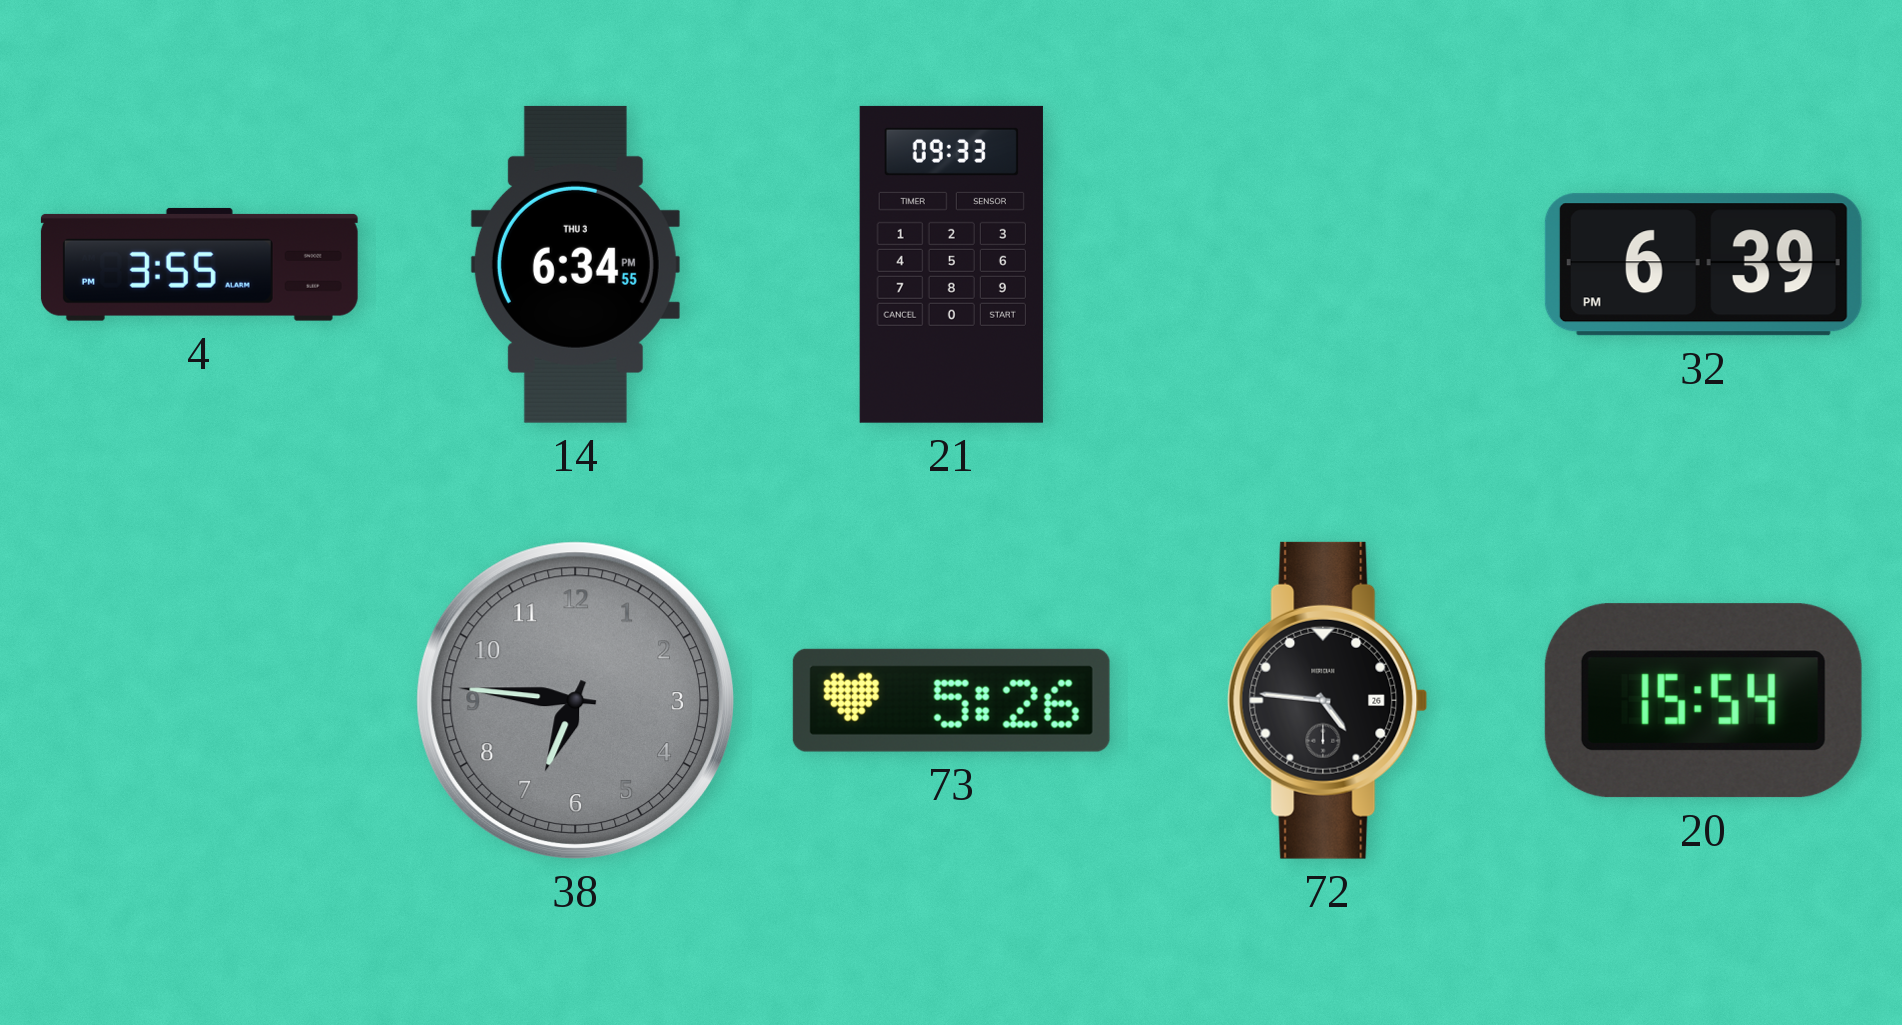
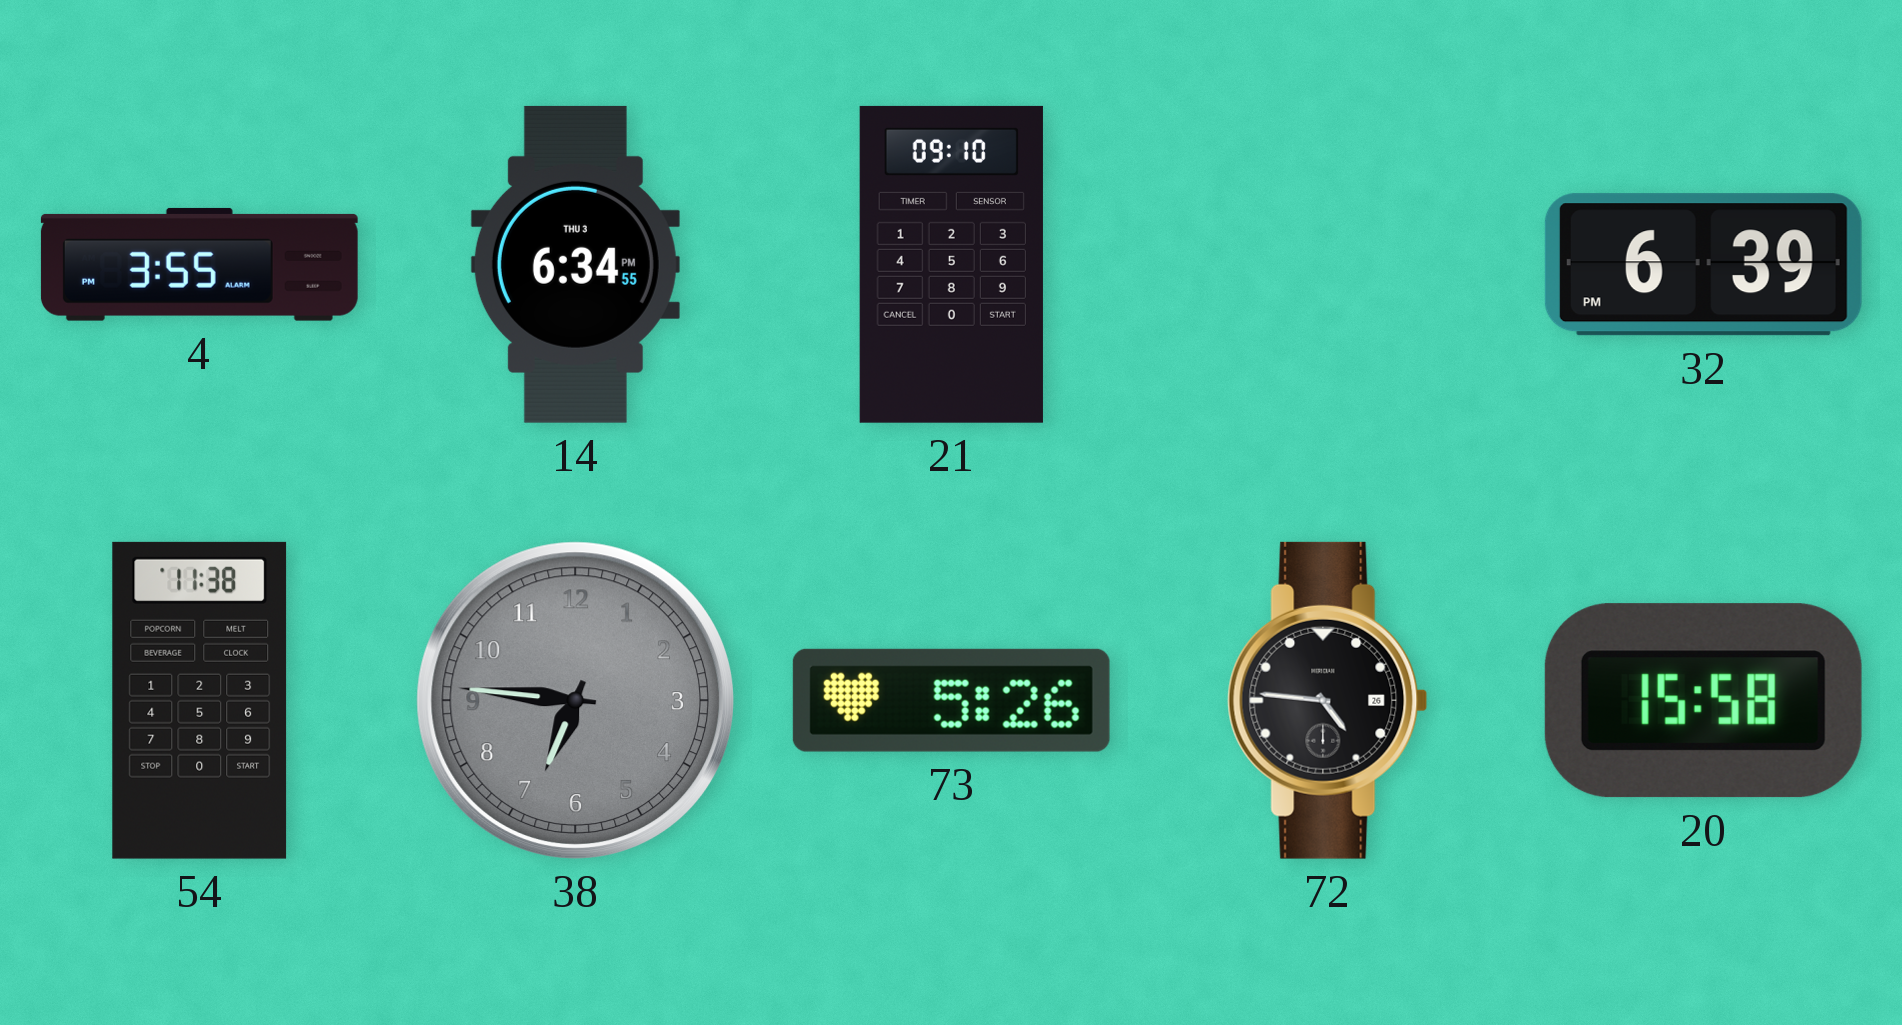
21: 09:33 -> 09:10 (951, 264)
54: none -> 11:38 (200, 700)
20: 15:54 -> 15:58 (1703, 701)
